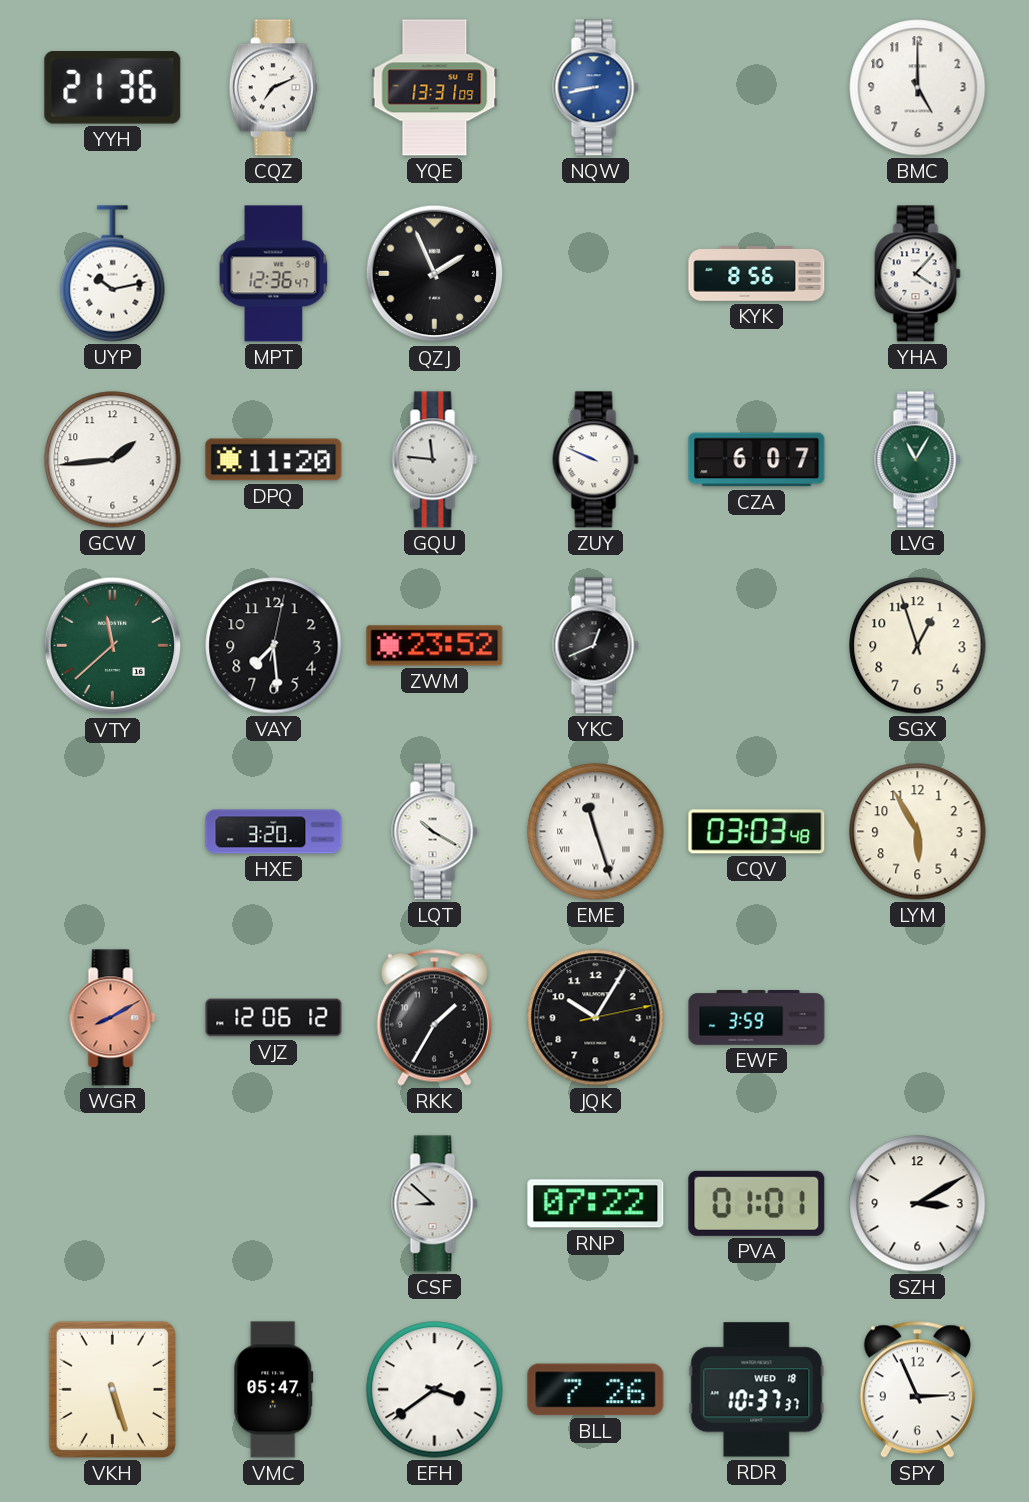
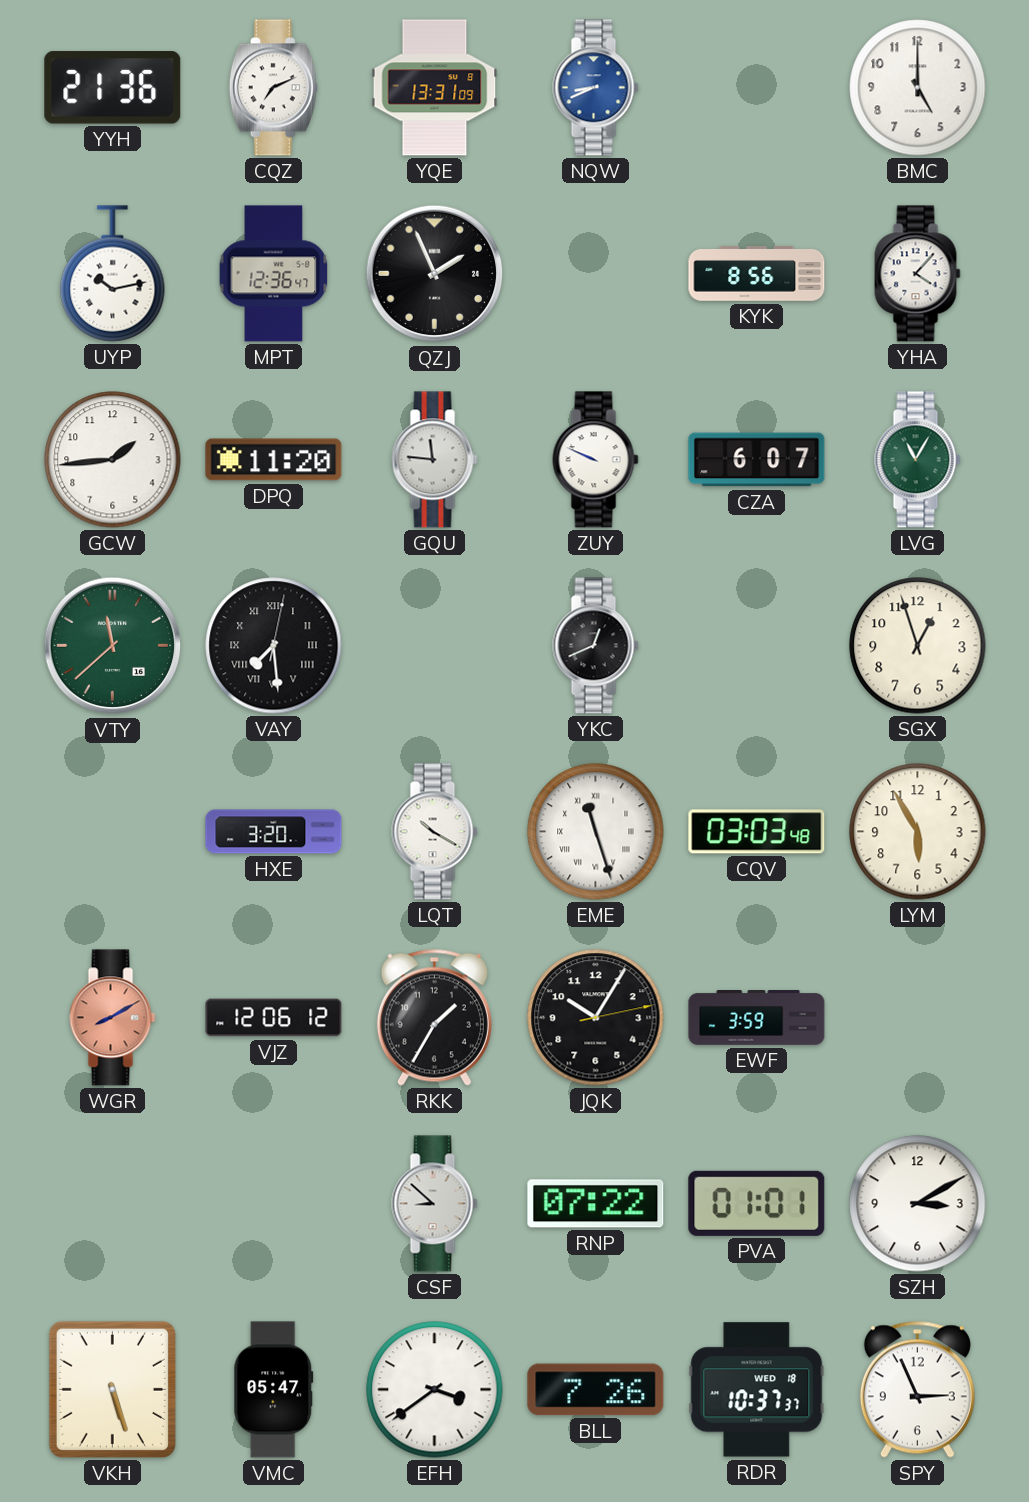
NQW: 8:43 -> 8:41 (596, 88)
VAY numerals: Arabic -> Roman (274, 646)
ZWM: 23:52 -> none (435, 646)
